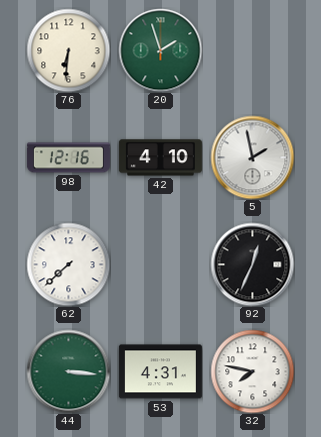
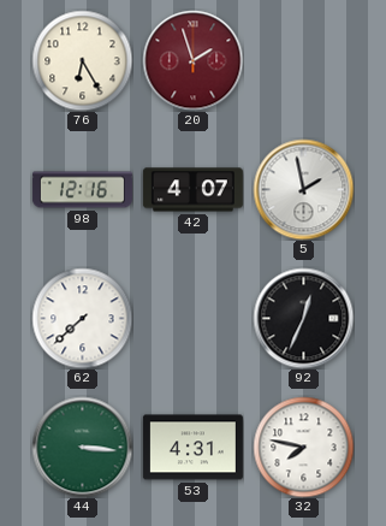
76: 6:31 -> 6:25 (82, 60)
20 dial: green -> burgundy (192, 60)
42: 4:10 -> 4:07 (192, 190)
